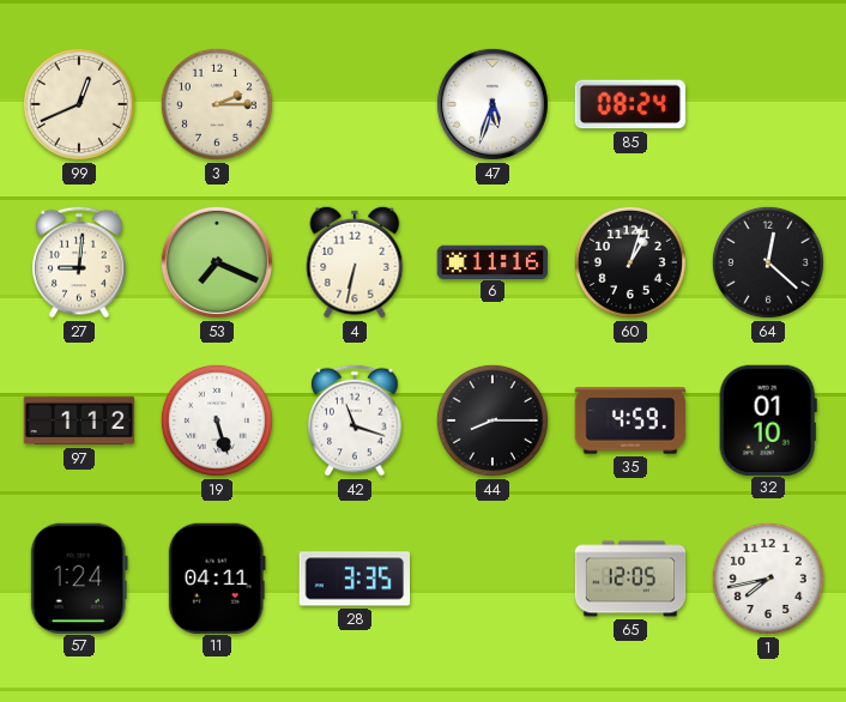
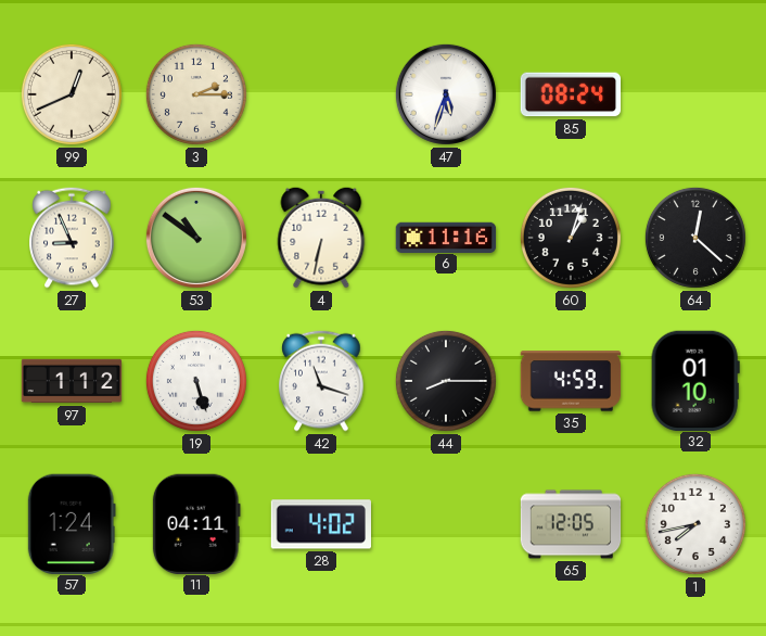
27: 9:01 -> 8:56 (72, 238)
53: 7:19 -> 10:51 (196, 238)
28: 3:35 -> 4:02 (320, 524)
